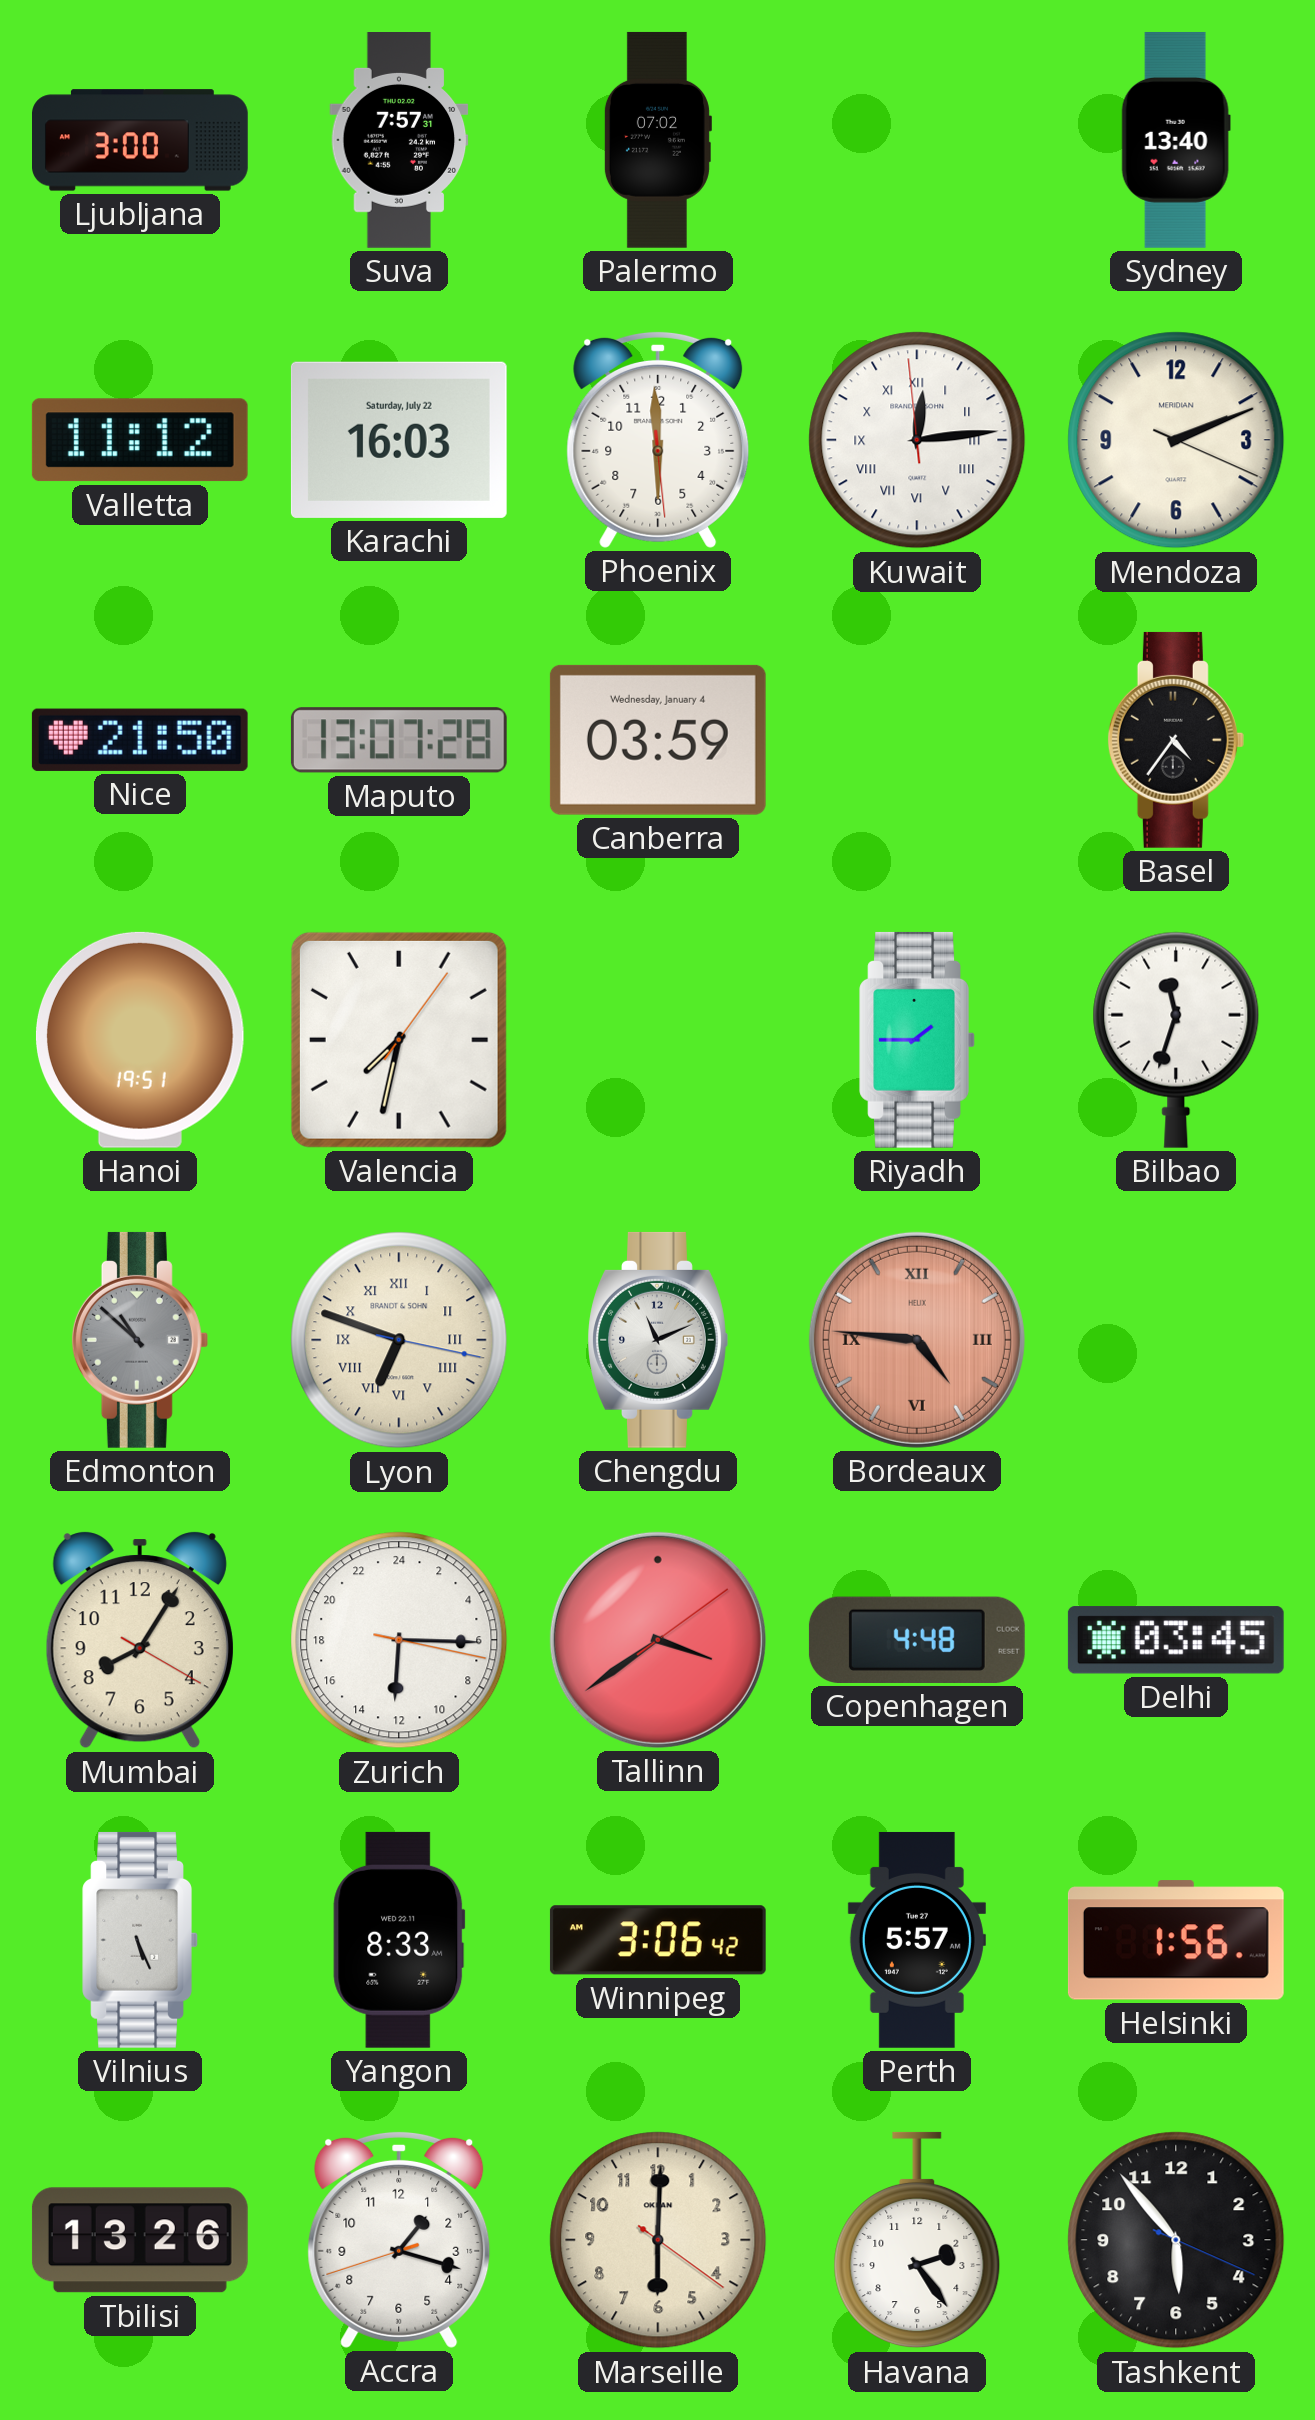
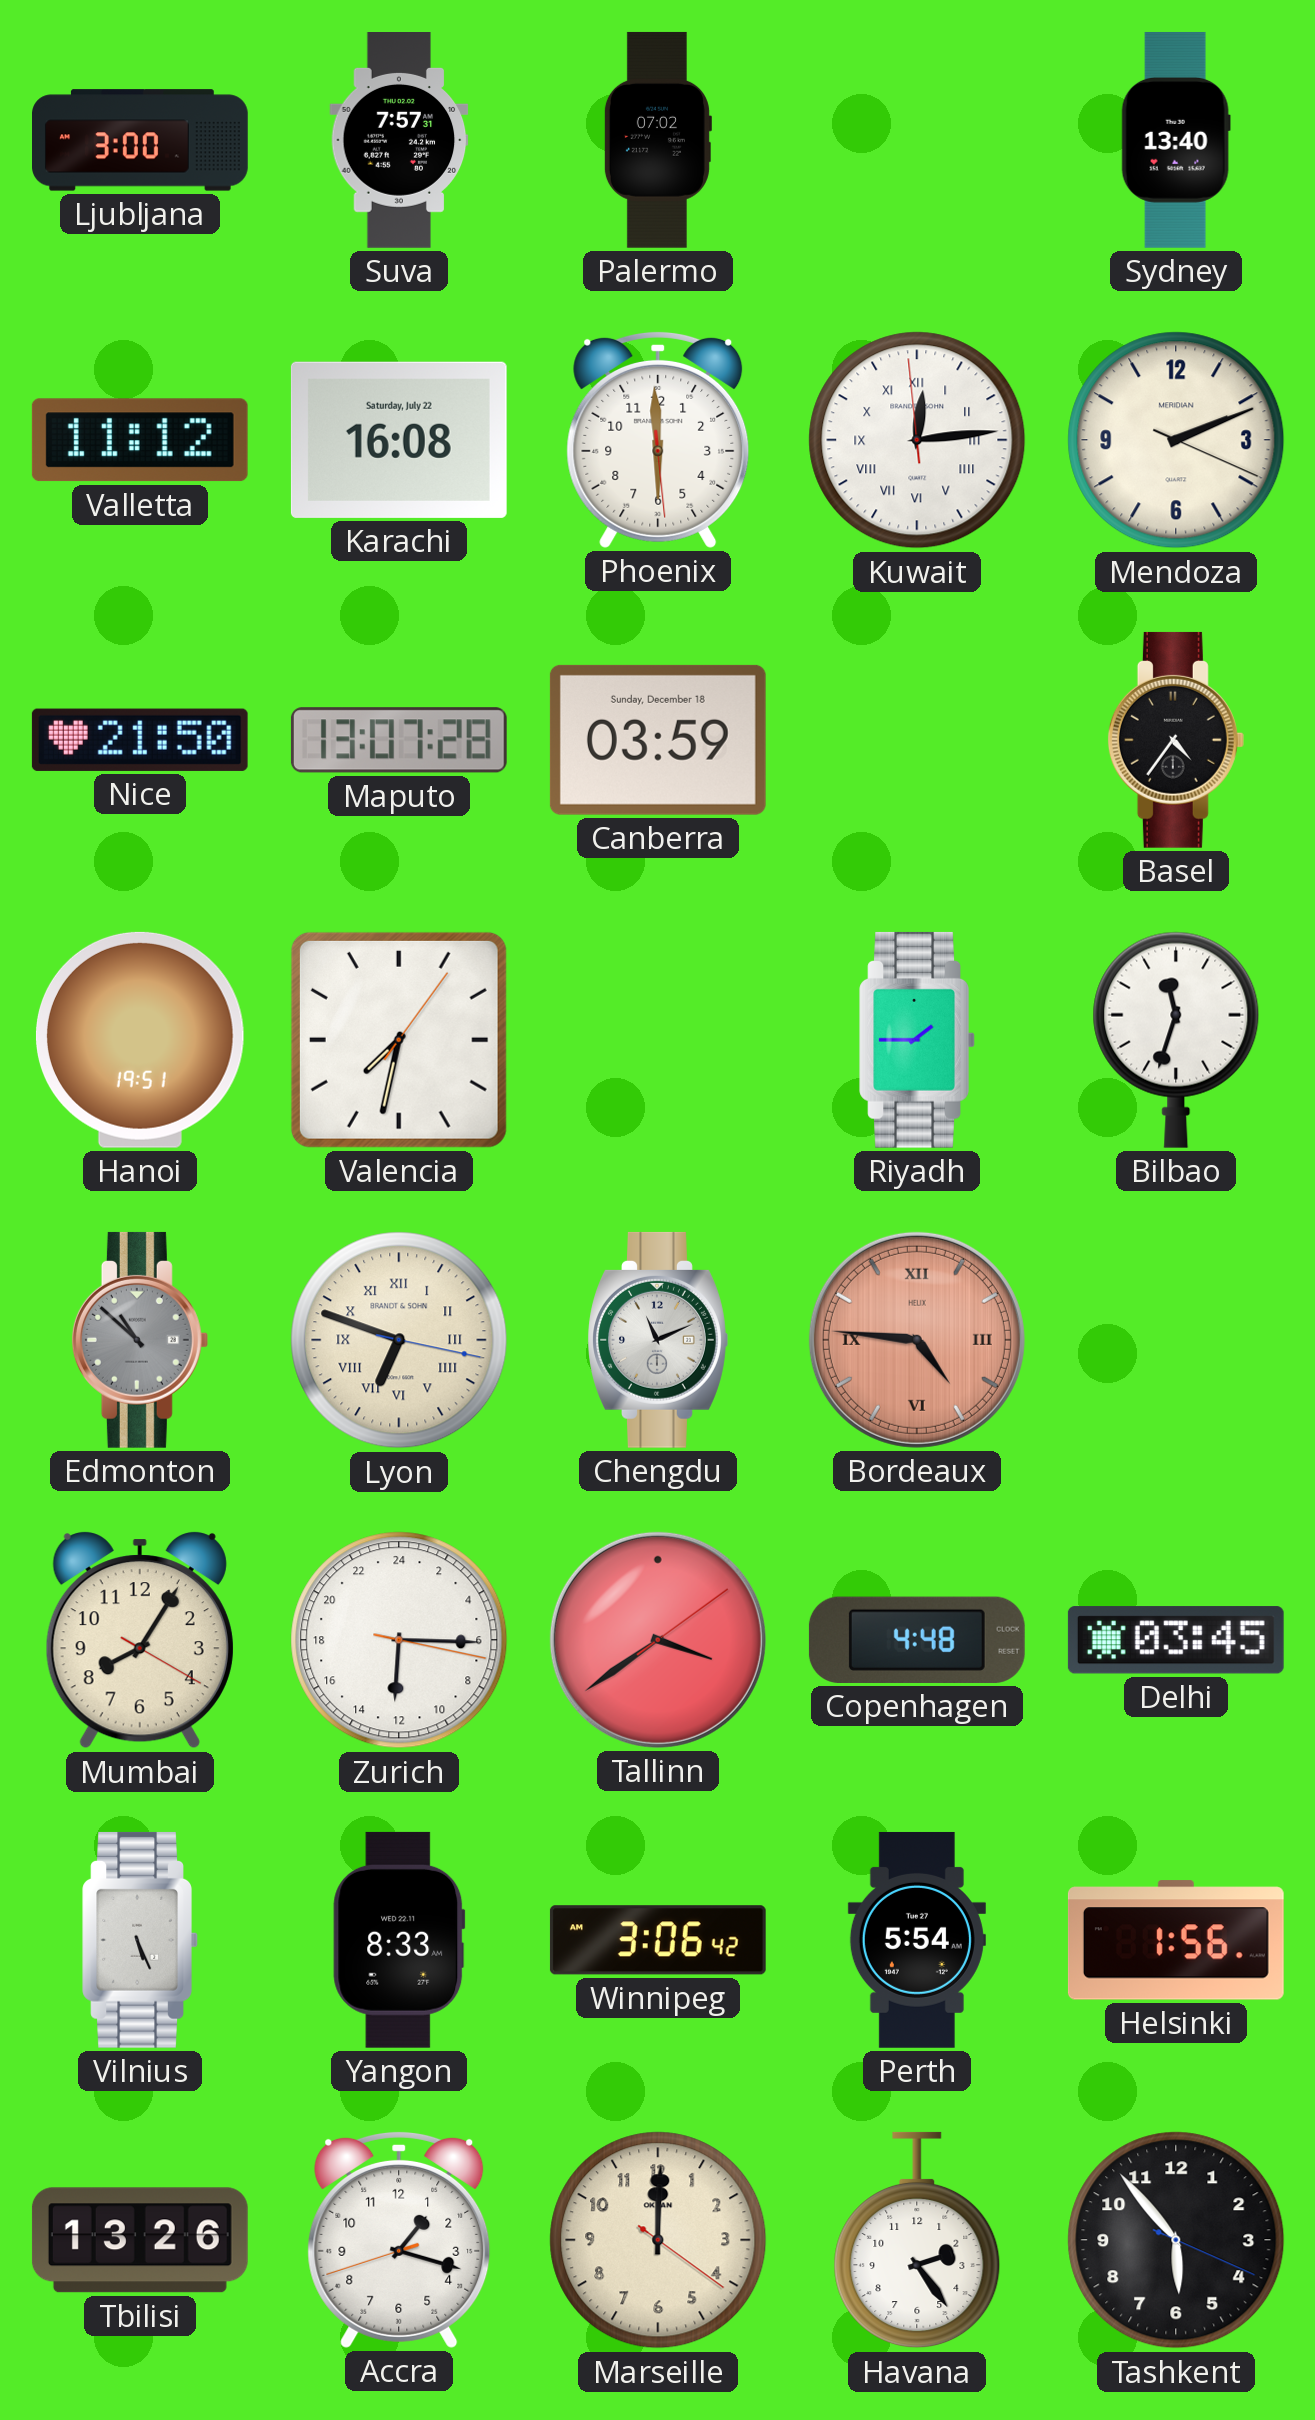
Karachi: 16:03 -> 16:08 (399, 440)
Canberra date: Wednesday, January 4 -> Sunday, December 18 (658, 740)
Perth: 5:57 -> 5:54 (917, 1940)
Marseille: 6:00 -> 12:00 (658, 2240)
